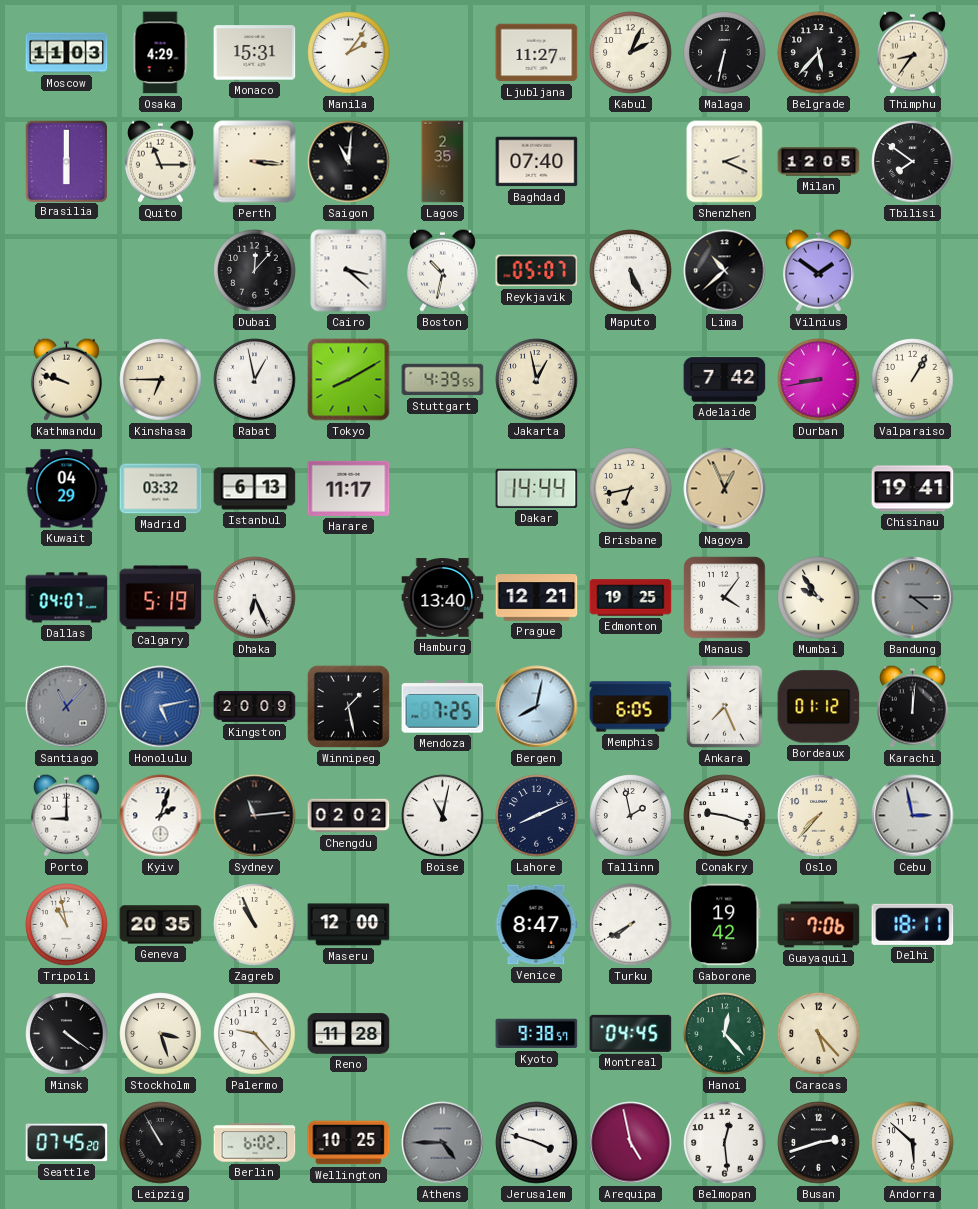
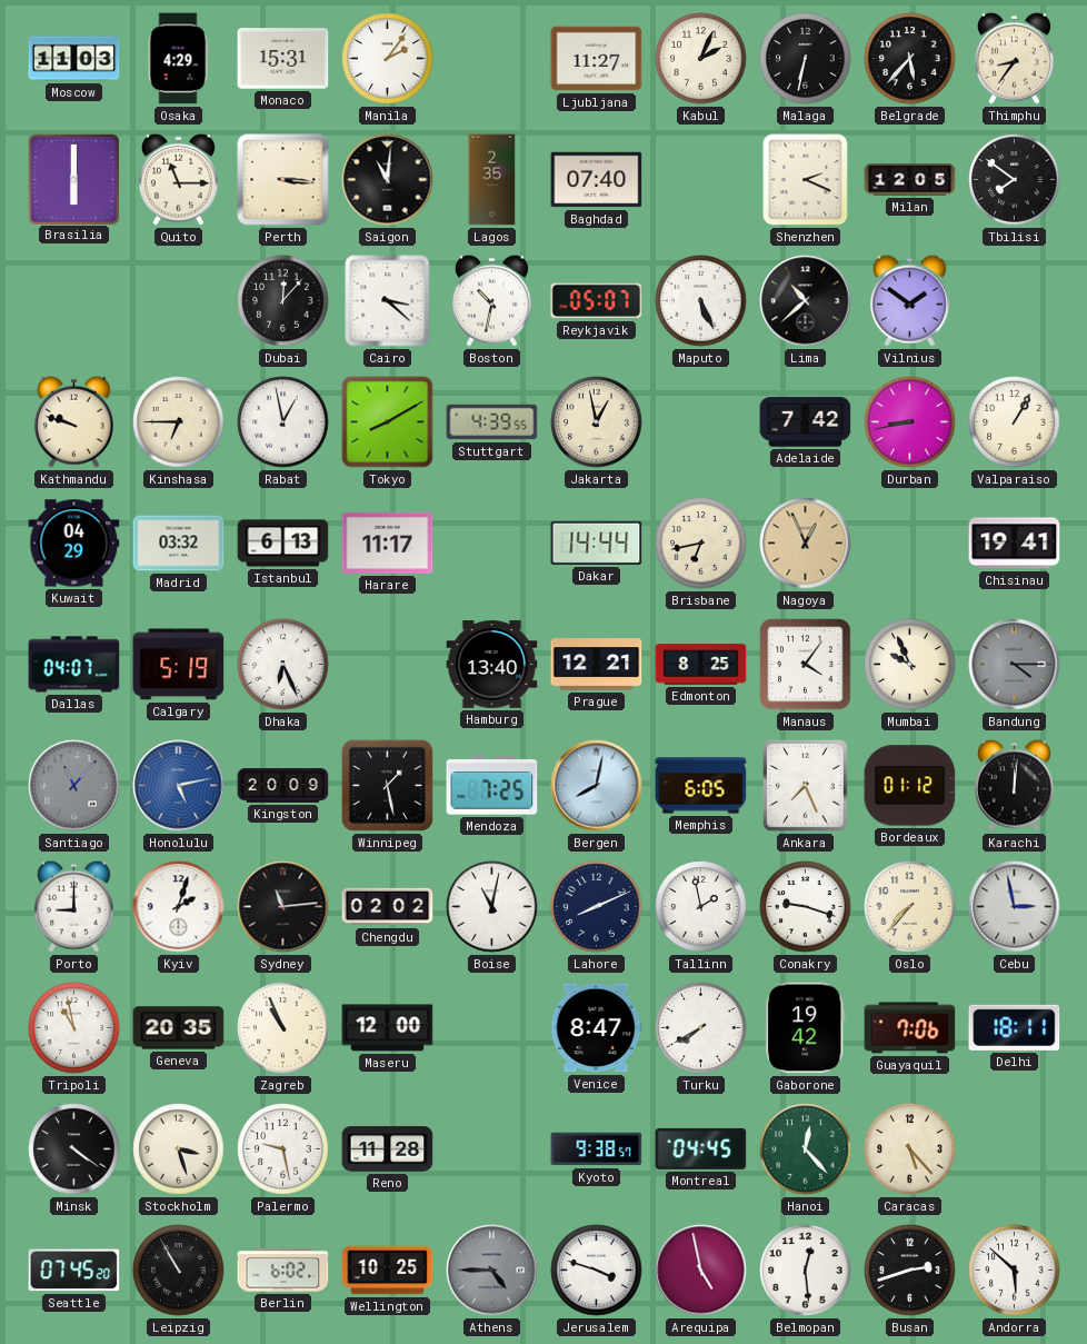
Edmonton: 19:25 -> 8:25 (701, 665)
Mumbai: 9:54 -> 9:56 (910, 665)
Palermo: 9:23 -> 9:28 (283, 1149)
